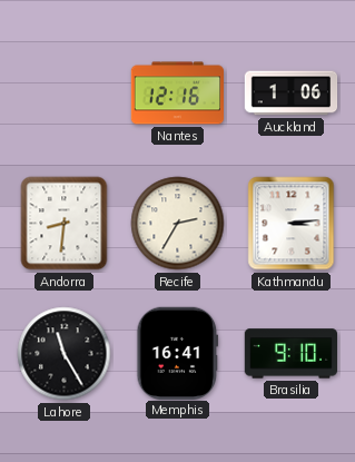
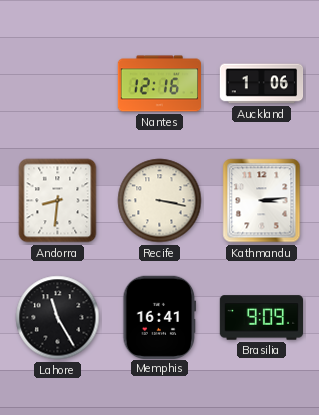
Recife: 2:35 -> 3:17 (160, 201)
Brasilia: 9:10 -> 9:09 (262, 318)
